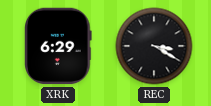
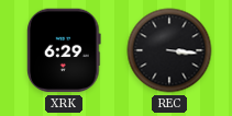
REC: 3:20 -> 3:16 (169, 50)
